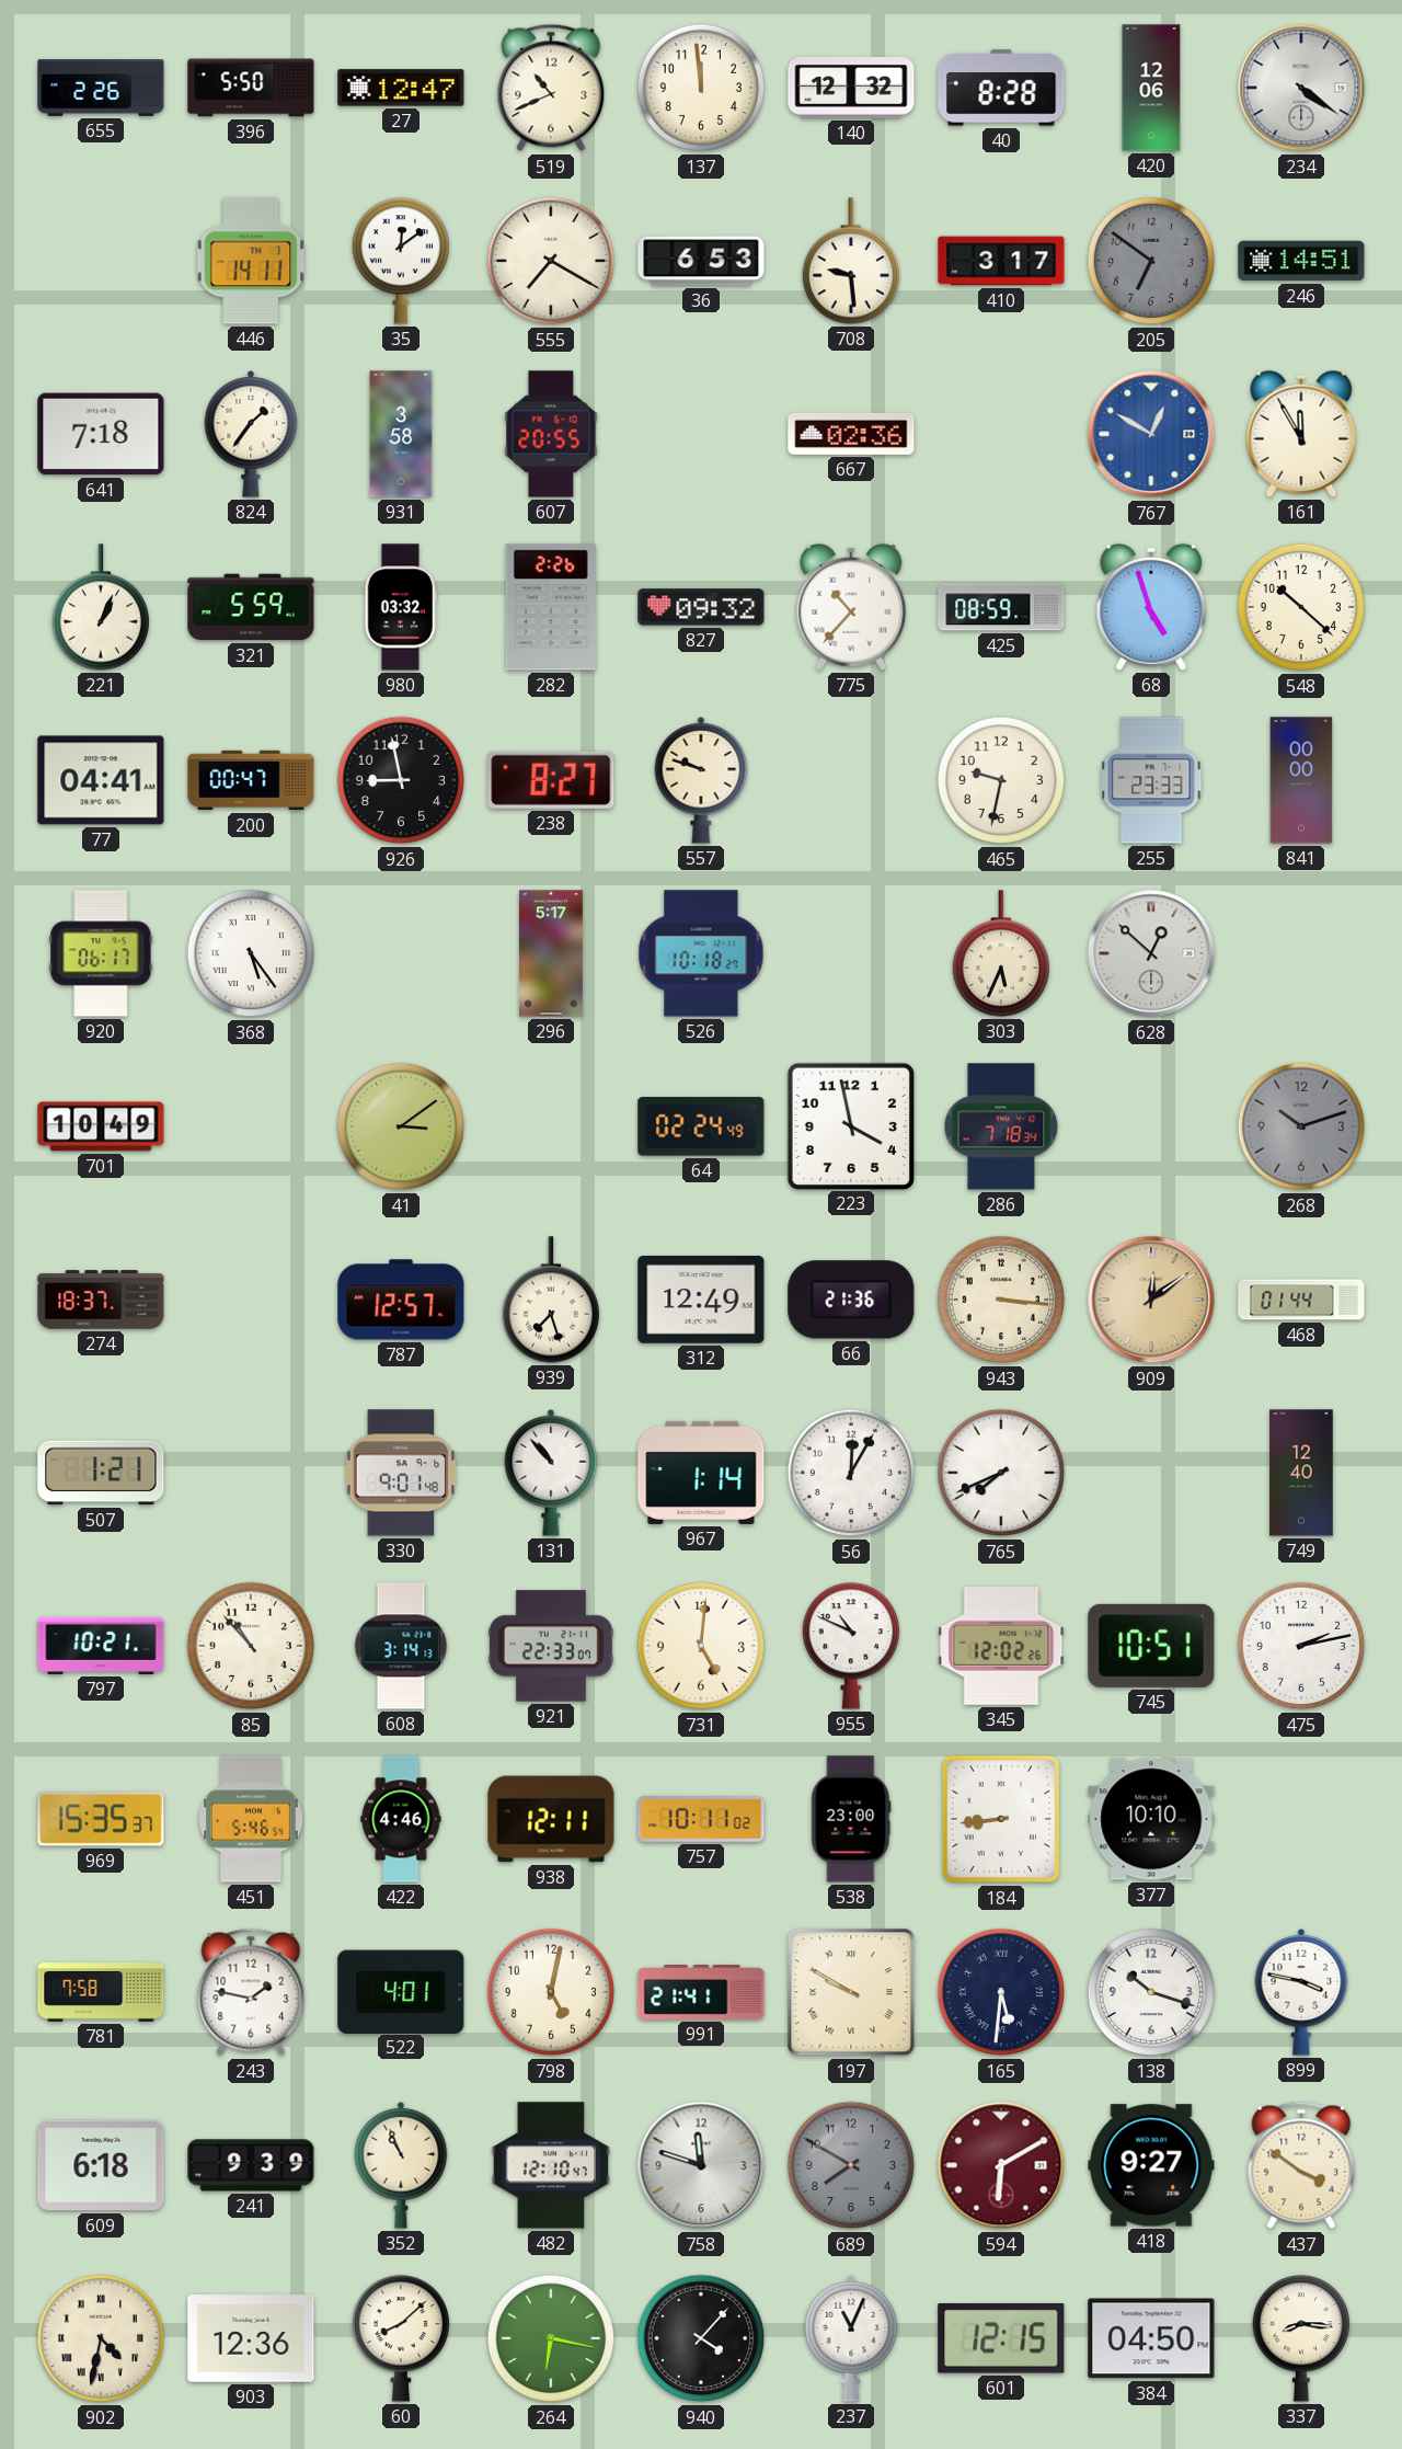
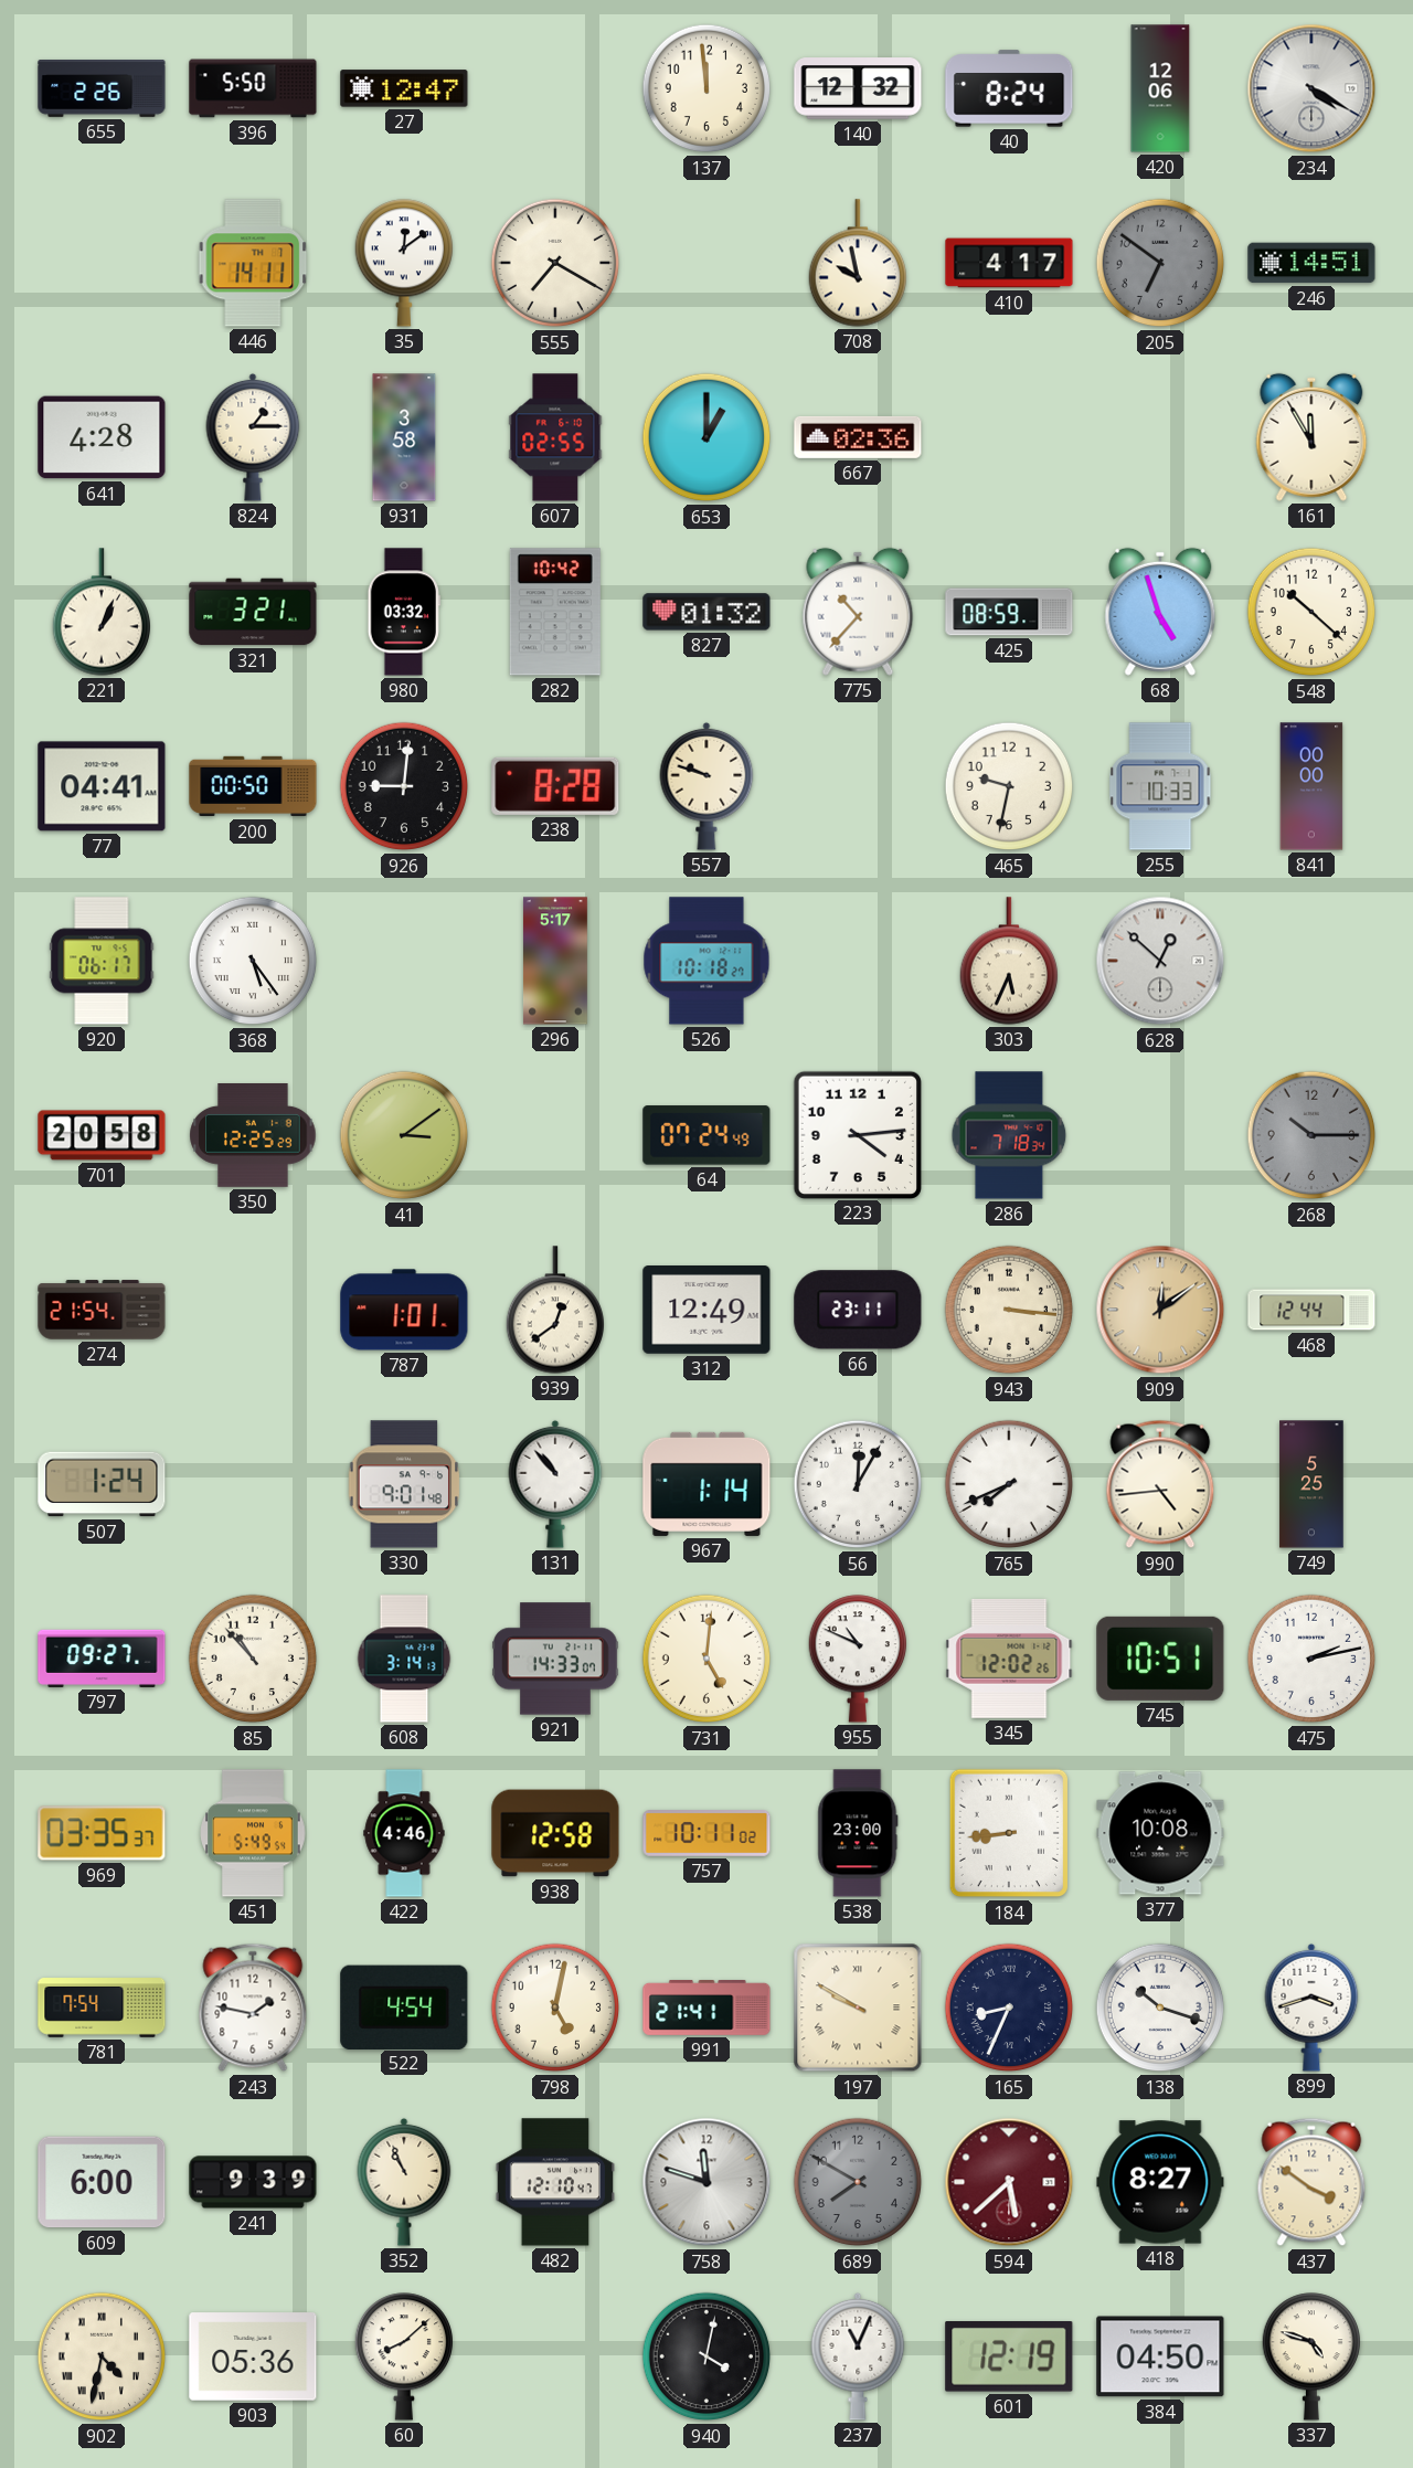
519: 10:41 -> none (551, 88)
40: 8:28 -> 8:24 (1009, 88)
234: 4:21 -> 4:20 (1311, 88)
36: 6:53 -> none (701, 261)
708: 9:29 -> 9:58 (857, 263)
410: 3:17 -> 4:17 (1009, 263)
641: 7:18 -> 4:28 (102, 437)
824: 1:36 -> 1:15 (253, 437)
607: 20:55 -> 02:55 (555, 437)
653: none -> 1:00 (706, 437)
767: 12:50 -> none (1151, 434)
321: 5:59 -> 3:21 (253, 612)
282: 2:26 -> 10:42 (555, 612)
827: 09:32 -> 01:32 (706, 612)
200: 00:47 -> 00:50 (253, 786)
926: 8:58 -> 9:01 (404, 786)
238: 8:27 -> 8:28 (555, 786)
255: 23:33 -> 10:33 (1160, 786)
701: 10:49 -> 20:58 (102, 1135)
350: none -> 12:25 (253, 1136)
64: 02:24 -> 07:24 (706, 1135)
223: 3:58 -> 4:14 (857, 1134)
268: 10:12 -> 10:15 (1311, 1135)
274: 18:37 -> 21:54 (102, 1310)
787: 12:57 -> 1:01 (404, 1310)
939: 7:27 -> 12:39 (554, 1310)
66: 21:36 -> 23:11 (858, 1310)
468: 01:44 -> 12:44 (1311, 1310)
507: 1:21 -> 1:24 (102, 1484)
990: none -> 4:44 (1160, 1484)
749: 12:40 -> 5:25 (1311, 1484)
797: 10:21 -> 09:27 (102, 1659)
921: 22:33 -> 14:33 (555, 1659)
969: 15:35 -> 03:35 (102, 1833)
451: 5:46 -> 5:49 (253, 1833)
938: 12:11 -> 12:58 (555, 1833)
377: 10:10 -> 10:08 (1160, 1833)
781: 7:58 -> 7:54 (102, 2008)
522: 4:01 -> 4:54 (404, 2006)
165: 5:31 -> 8:34 (1009, 2008)
899: 3:47 -> 3:42 (1311, 2008)
609: 6:18 -> 6:00 (102, 2182)
594: 6:10 -> 5:38 (1009, 2182)
418: 9:27 -> 8:27 (1160, 2182)
903: 12:36 -> 05:36 (253, 2356)
264: 6:17 -> none (551, 2338)
940: 4:07 -> 4:02 (706, 2356)
601: 12:15 -> 12:19 (1009, 2358)
337: 8:16 -> 4:48 (1310, 2356)
